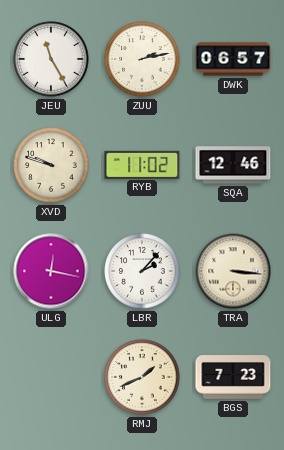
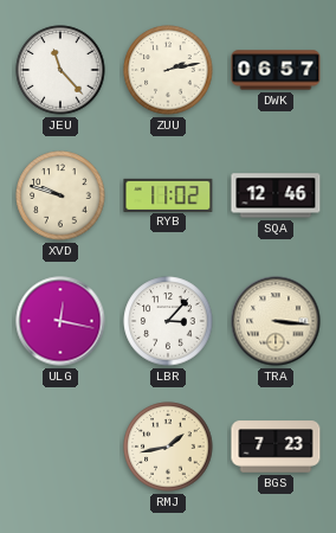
JEU: 11:25 -> 11:23 (60, 70)
LBR: 2:07 -> 3:07 (168, 321)
RMJ: 1:41 -> 1:43 (168, 447)
